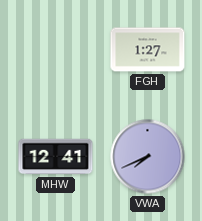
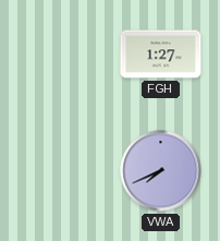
MHW: 12:41 -> none (56, 157)
